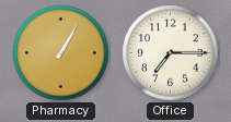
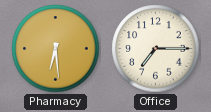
Pharmacy: 1:05 -> 6:29 (56, 49)
